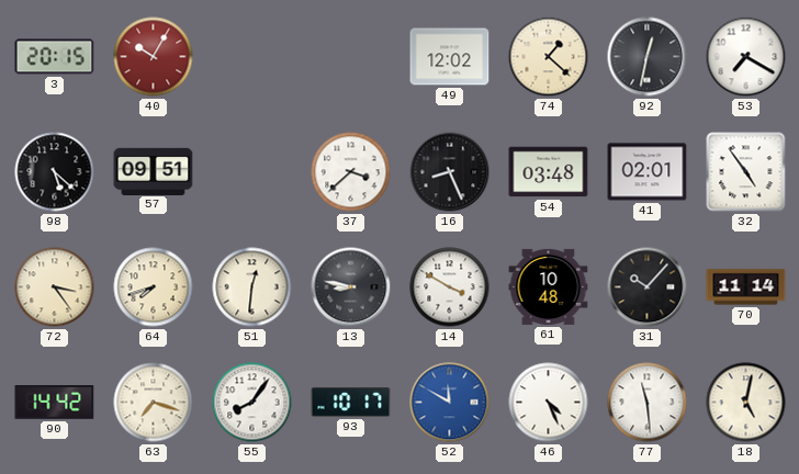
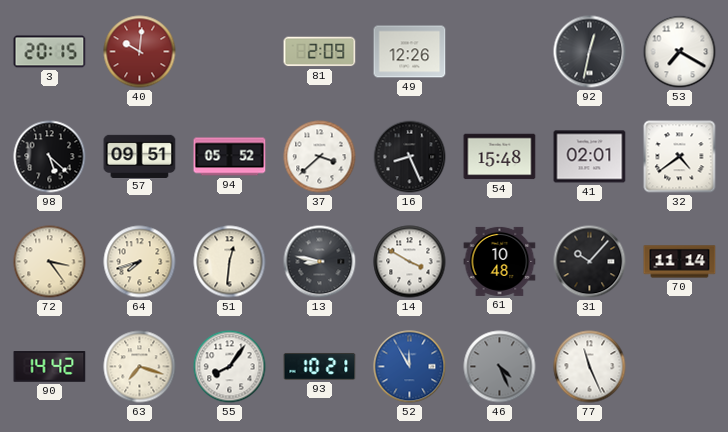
40: 10:05 -> 10:01 (140, 52)
81: none -> 2:09 (320, 52)
49: 12:02 -> 12:26 (410, 52)
74: 1:22 -> none (549, 57)
94: none -> 05:52 (230, 157)
54: 03:48 -> 15:48 (500, 157)
32: 4:54 -> 4:39 (680, 157)
93: 10:17 -> 10:21 (320, 366)
52: 11:50 -> 11:55 (410, 367)
46 dial: white -> grey (500, 367)
77: 11:29 -> 11:26 (590, 367)
18: 5:02 -> none (746, 403)
